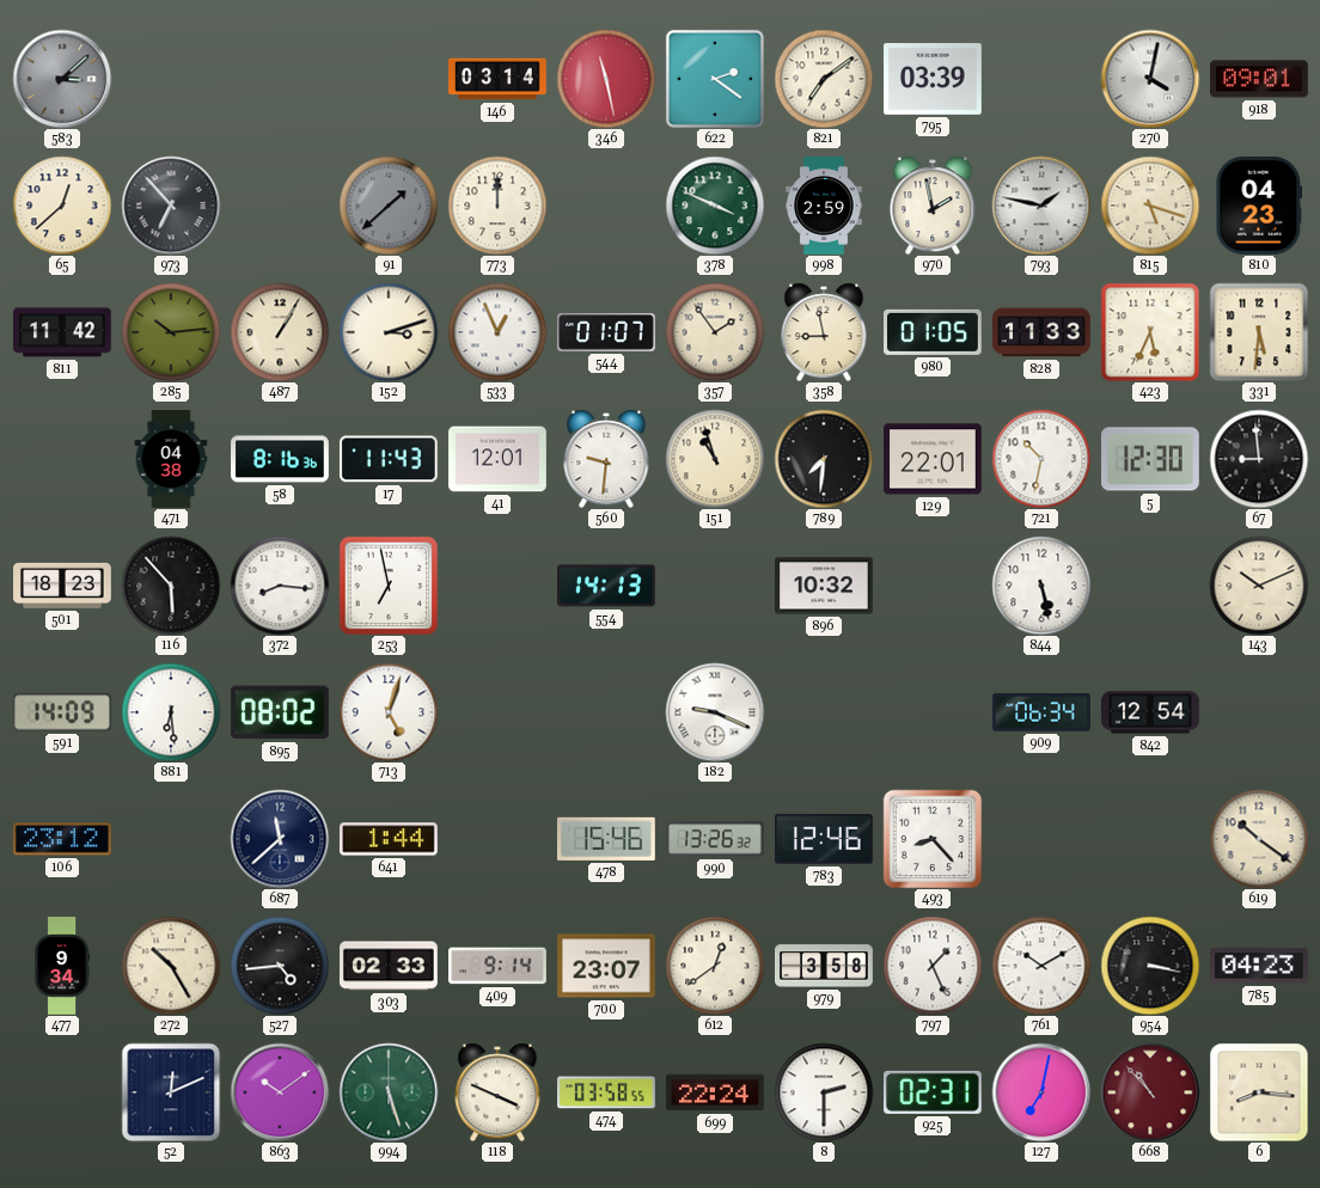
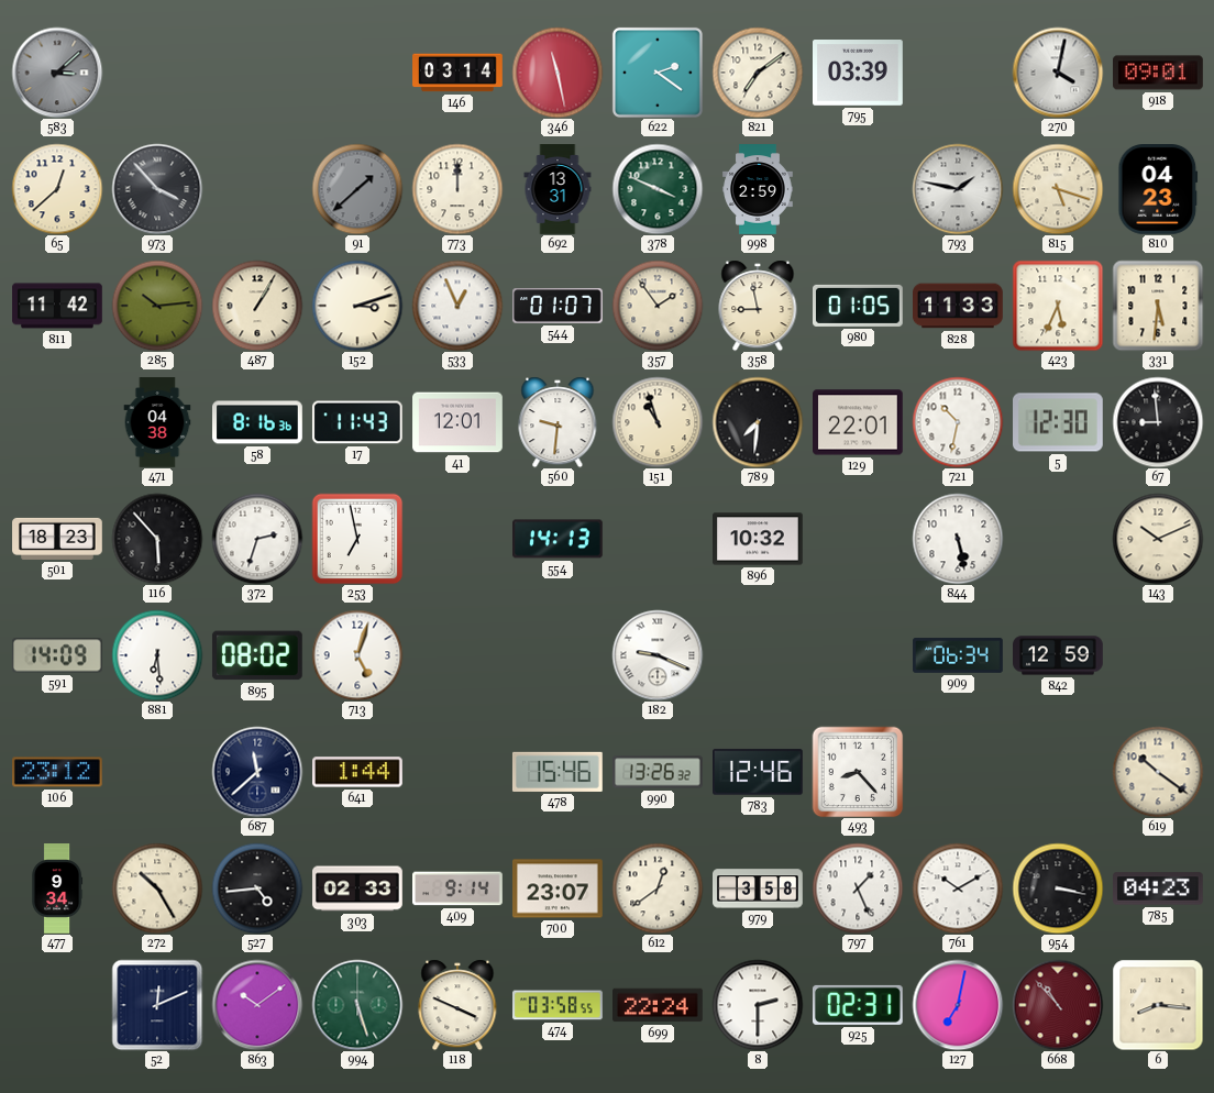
973: 6:53 -> 3:53 (157, 189)
692: none -> 13:31 (558, 189)
970: 1:58 -> none (933, 206)
372: 8:16 -> 2:33 (257, 539)
842: 12:54 -> 12:59 (1059, 655)
